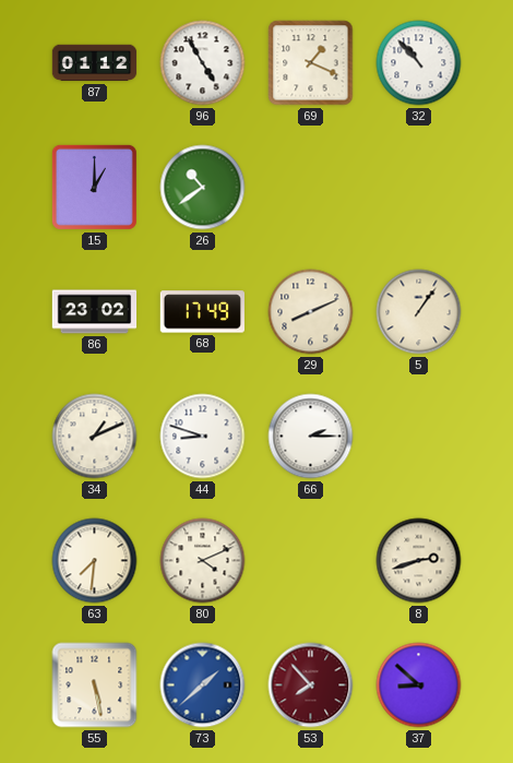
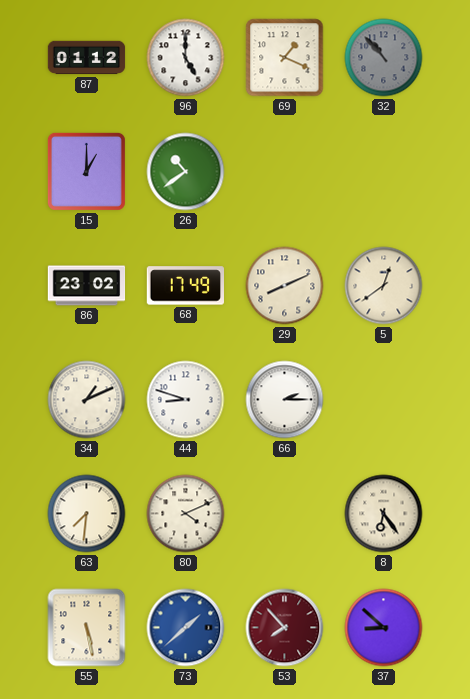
96: 4:55 -> 5:00 (186, 58)
32 dial: white -> grey (384, 58)
5: 1:06 -> 12:39 (384, 286)
8: 2:42 -> 6:24 (384, 514)
